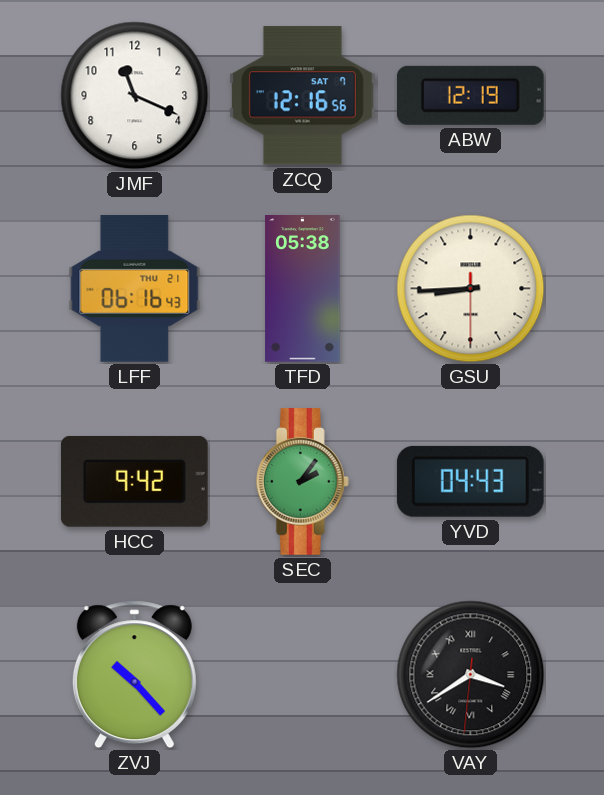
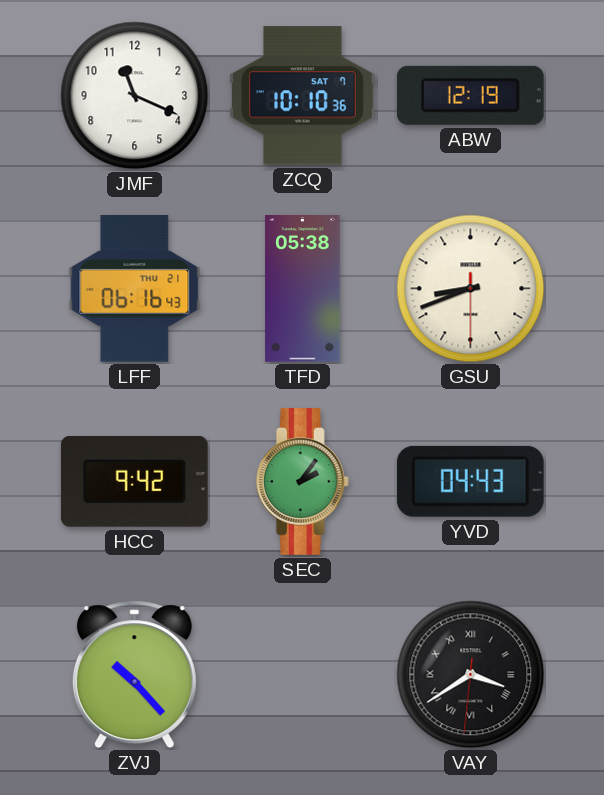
ZCQ: 12:16 -> 10:10 (302, 96)
GSU: 8:44 -> 8:41 (471, 289)
